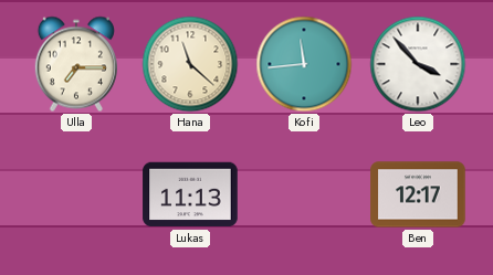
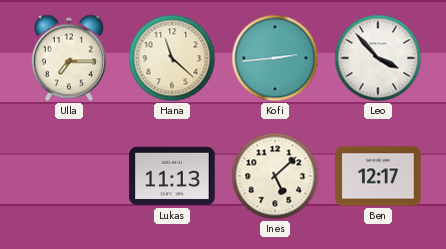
Kofi: 11:44 -> 2:44 (275, 58)
Ines: none -> 5:08 (275, 176)
